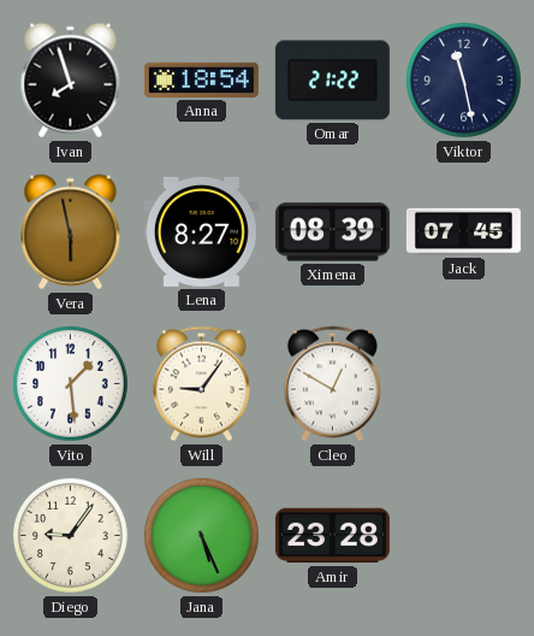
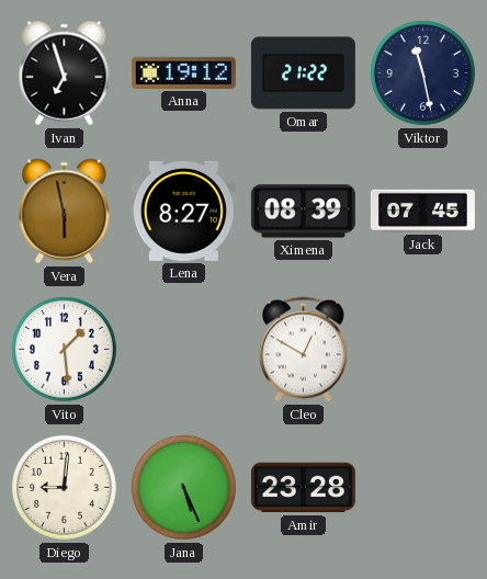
Ivan: 7:57 -> 6:57 (65, 73)
Anna: 18:54 -> 19:12 (183, 72)
Will: 9:06 -> none (201, 384)
Diego: 9:06 -> 9:01 (64, 487)
